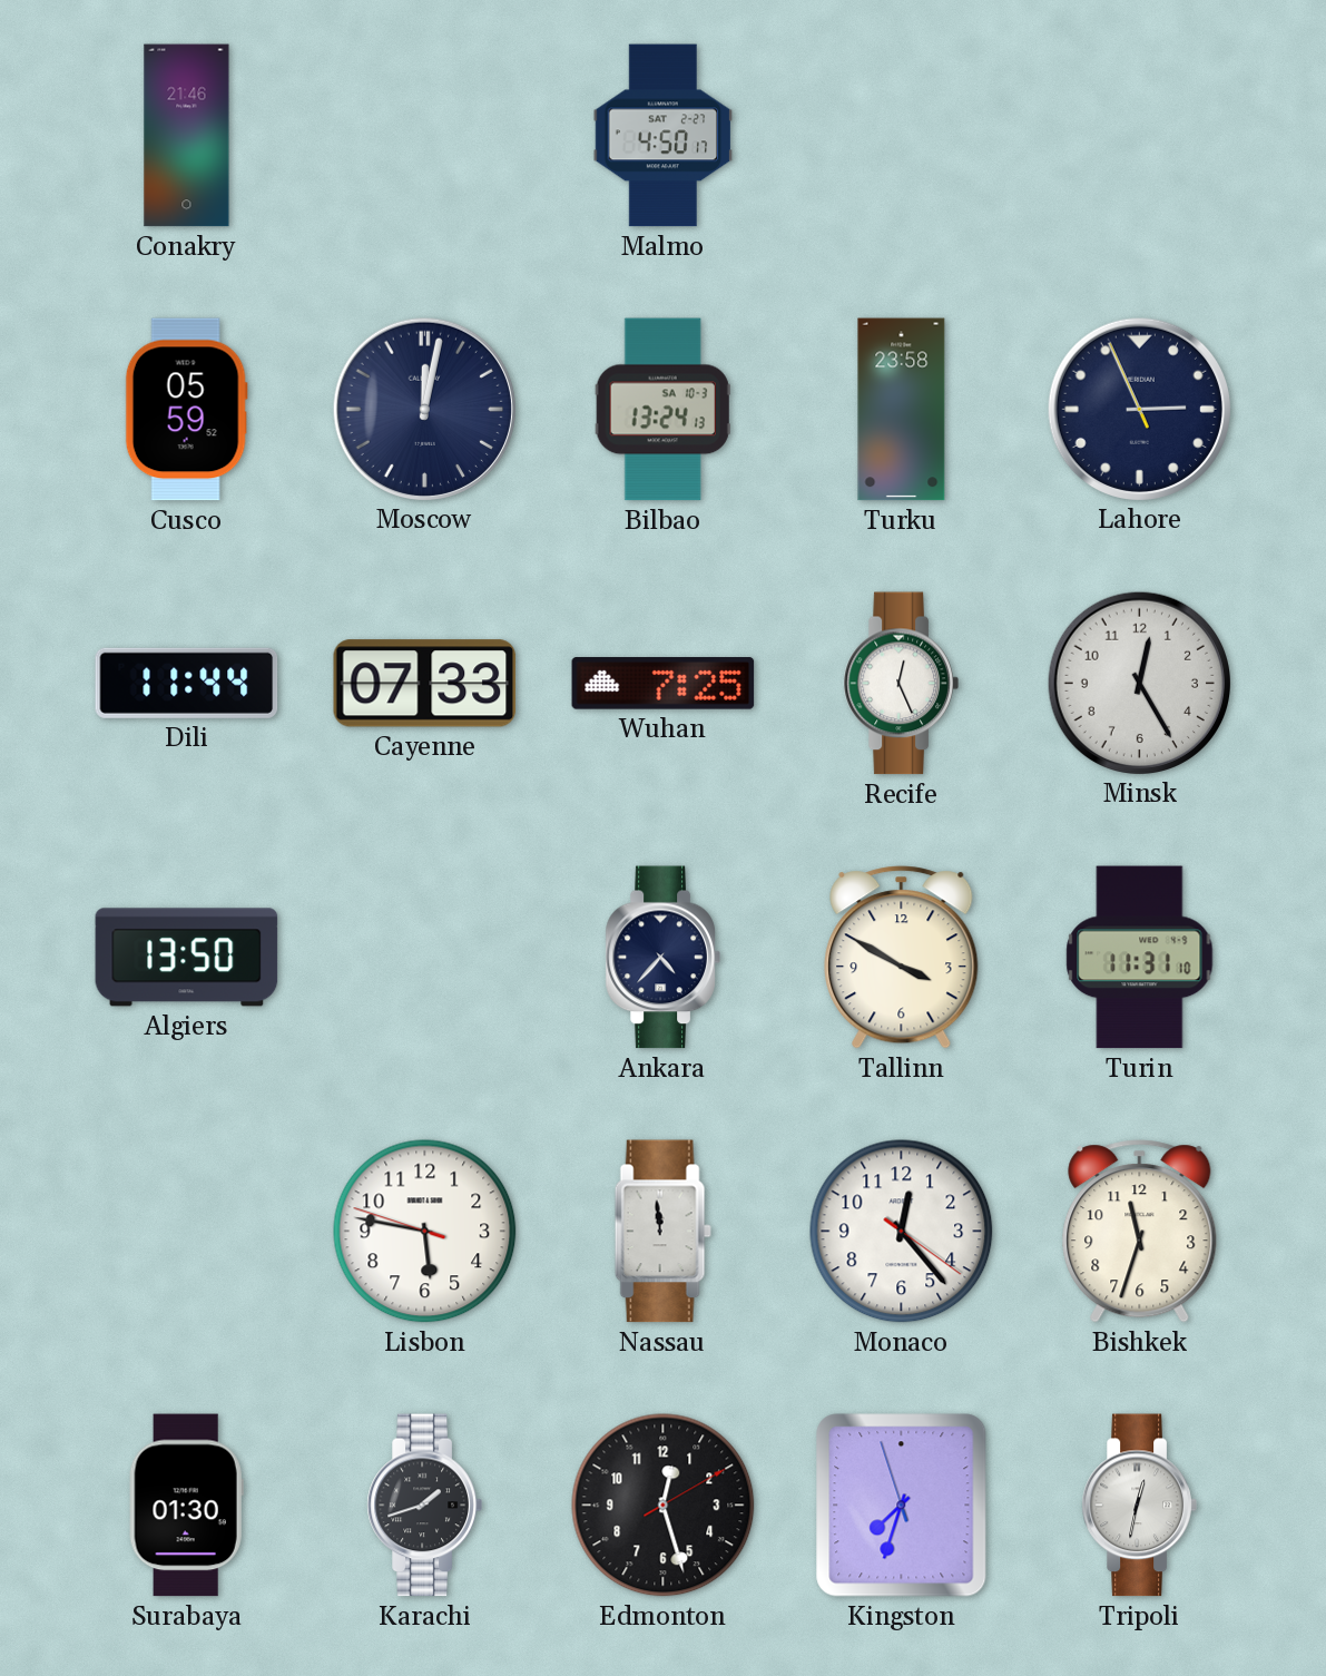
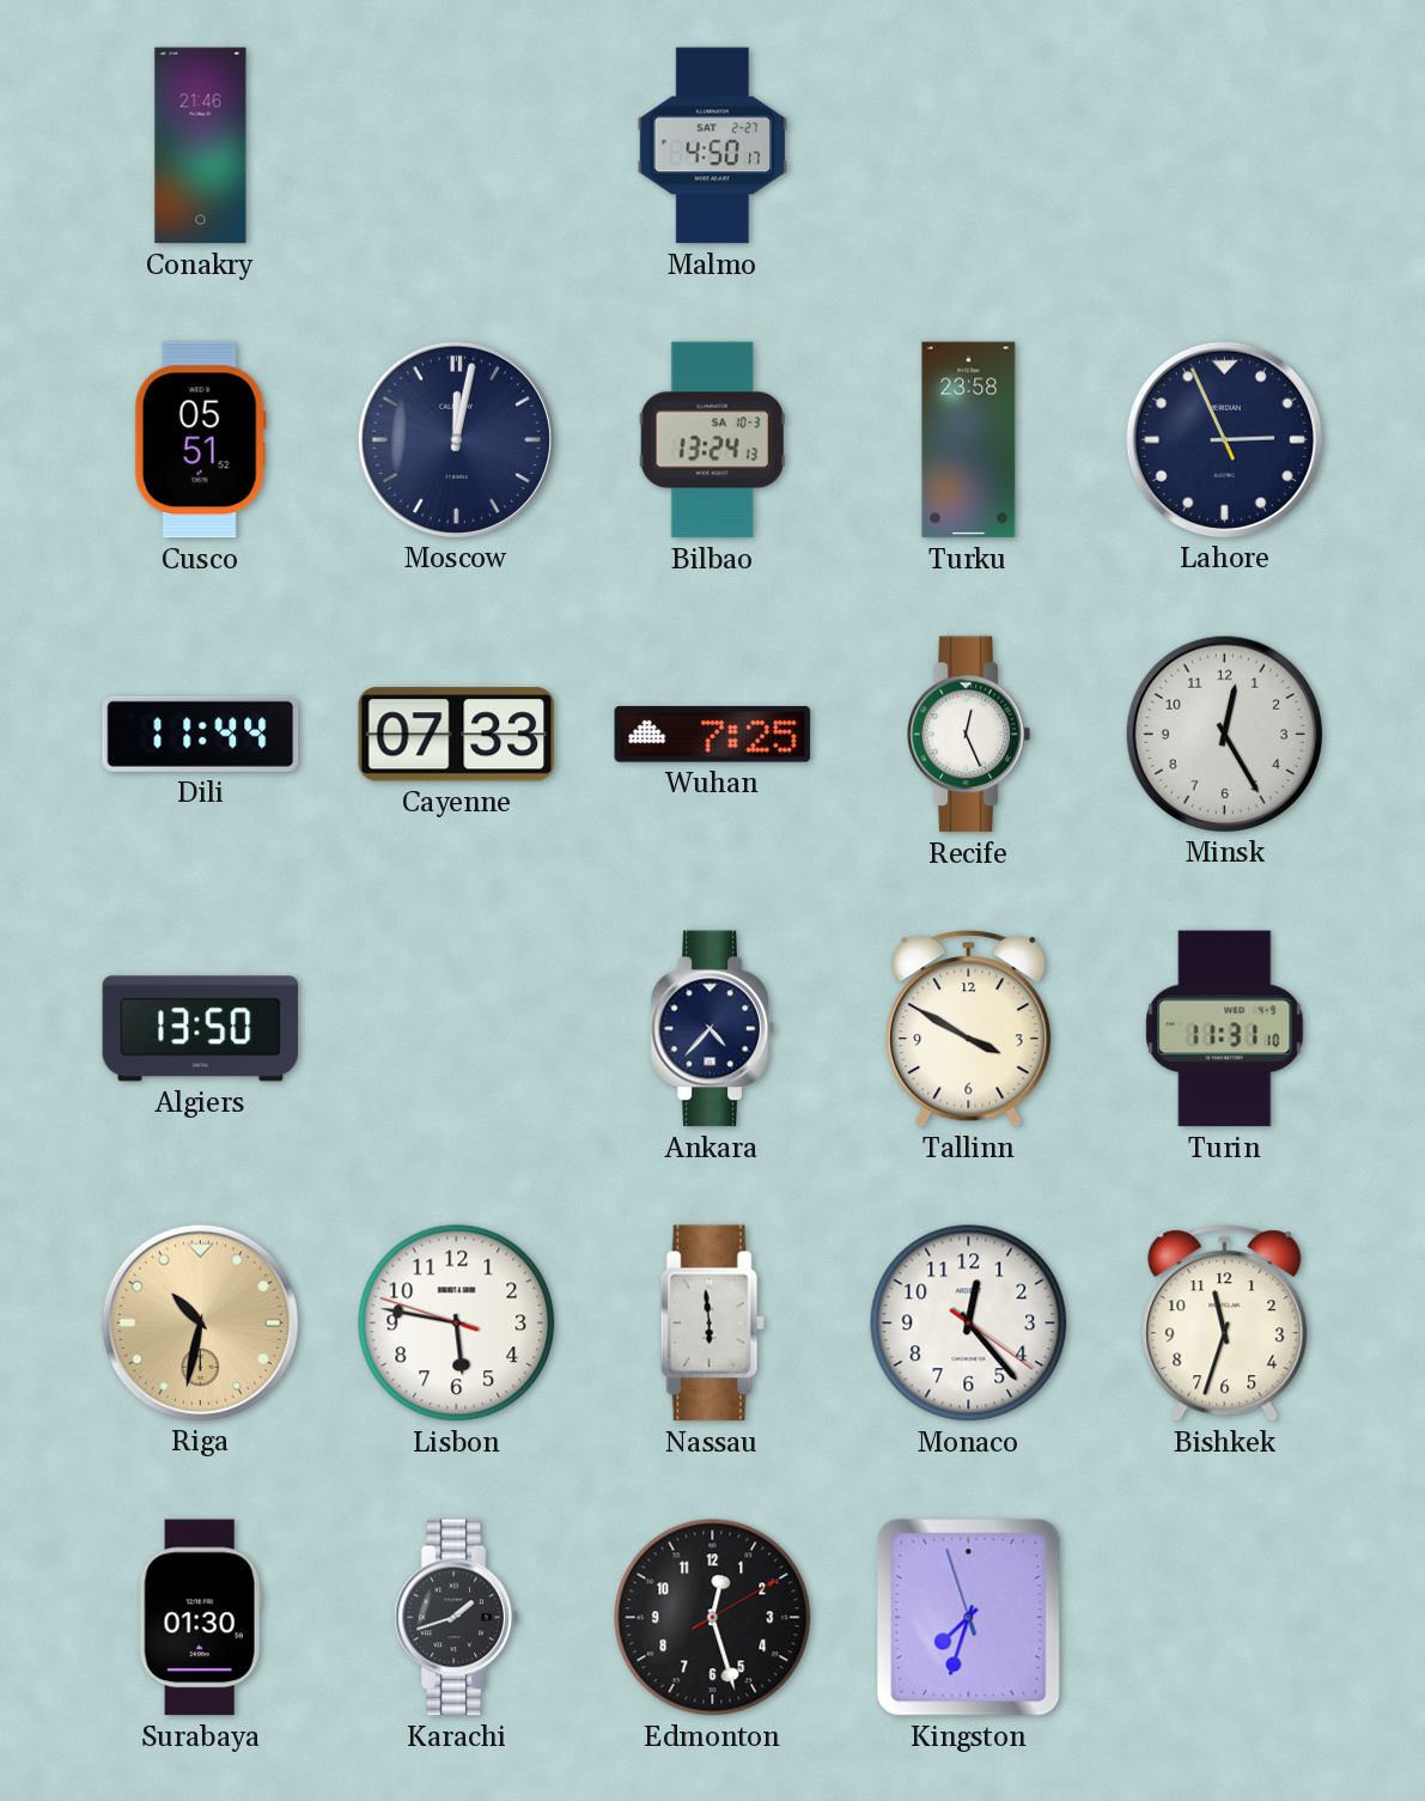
Cusco: 05:59 -> 05:51 (200, 440)
Riga: none -> 10:32 (200, 1322)
Nassau: 11:59 -> 5:59 (712, 1324)
Tripoli: 12:32 -> none (1139, 1506)
